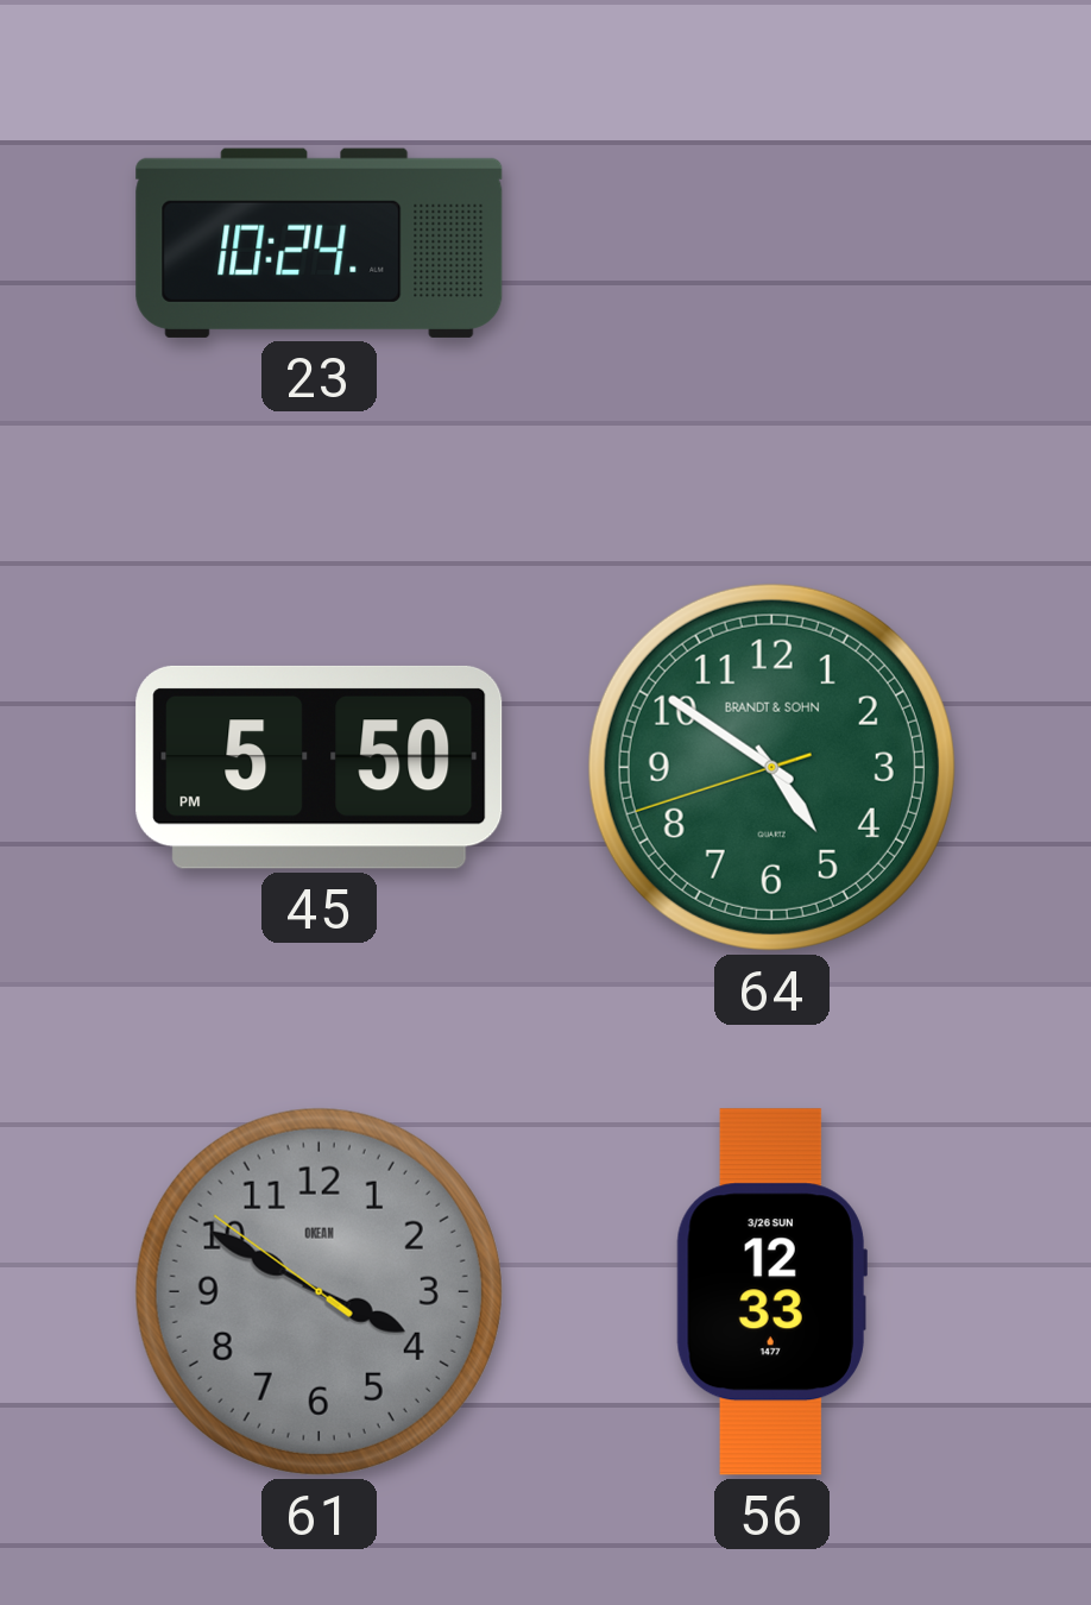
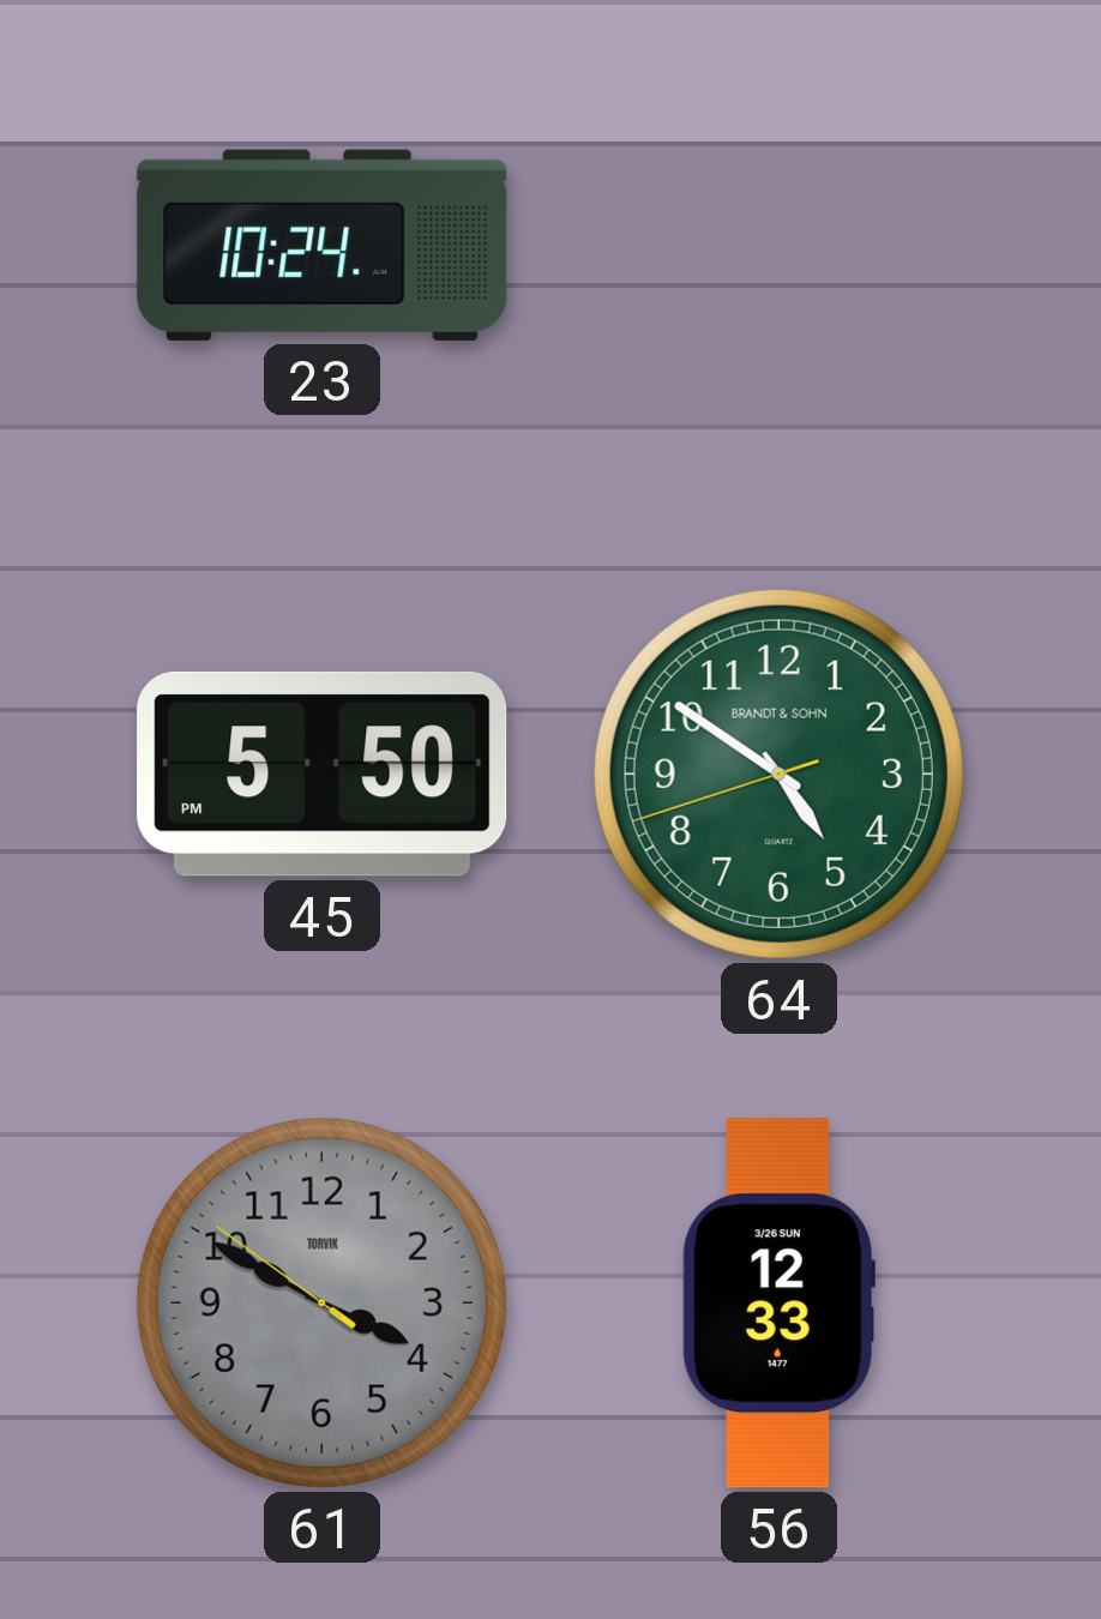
61 brand: OKEAN -> TORVIK (321, 1302)
